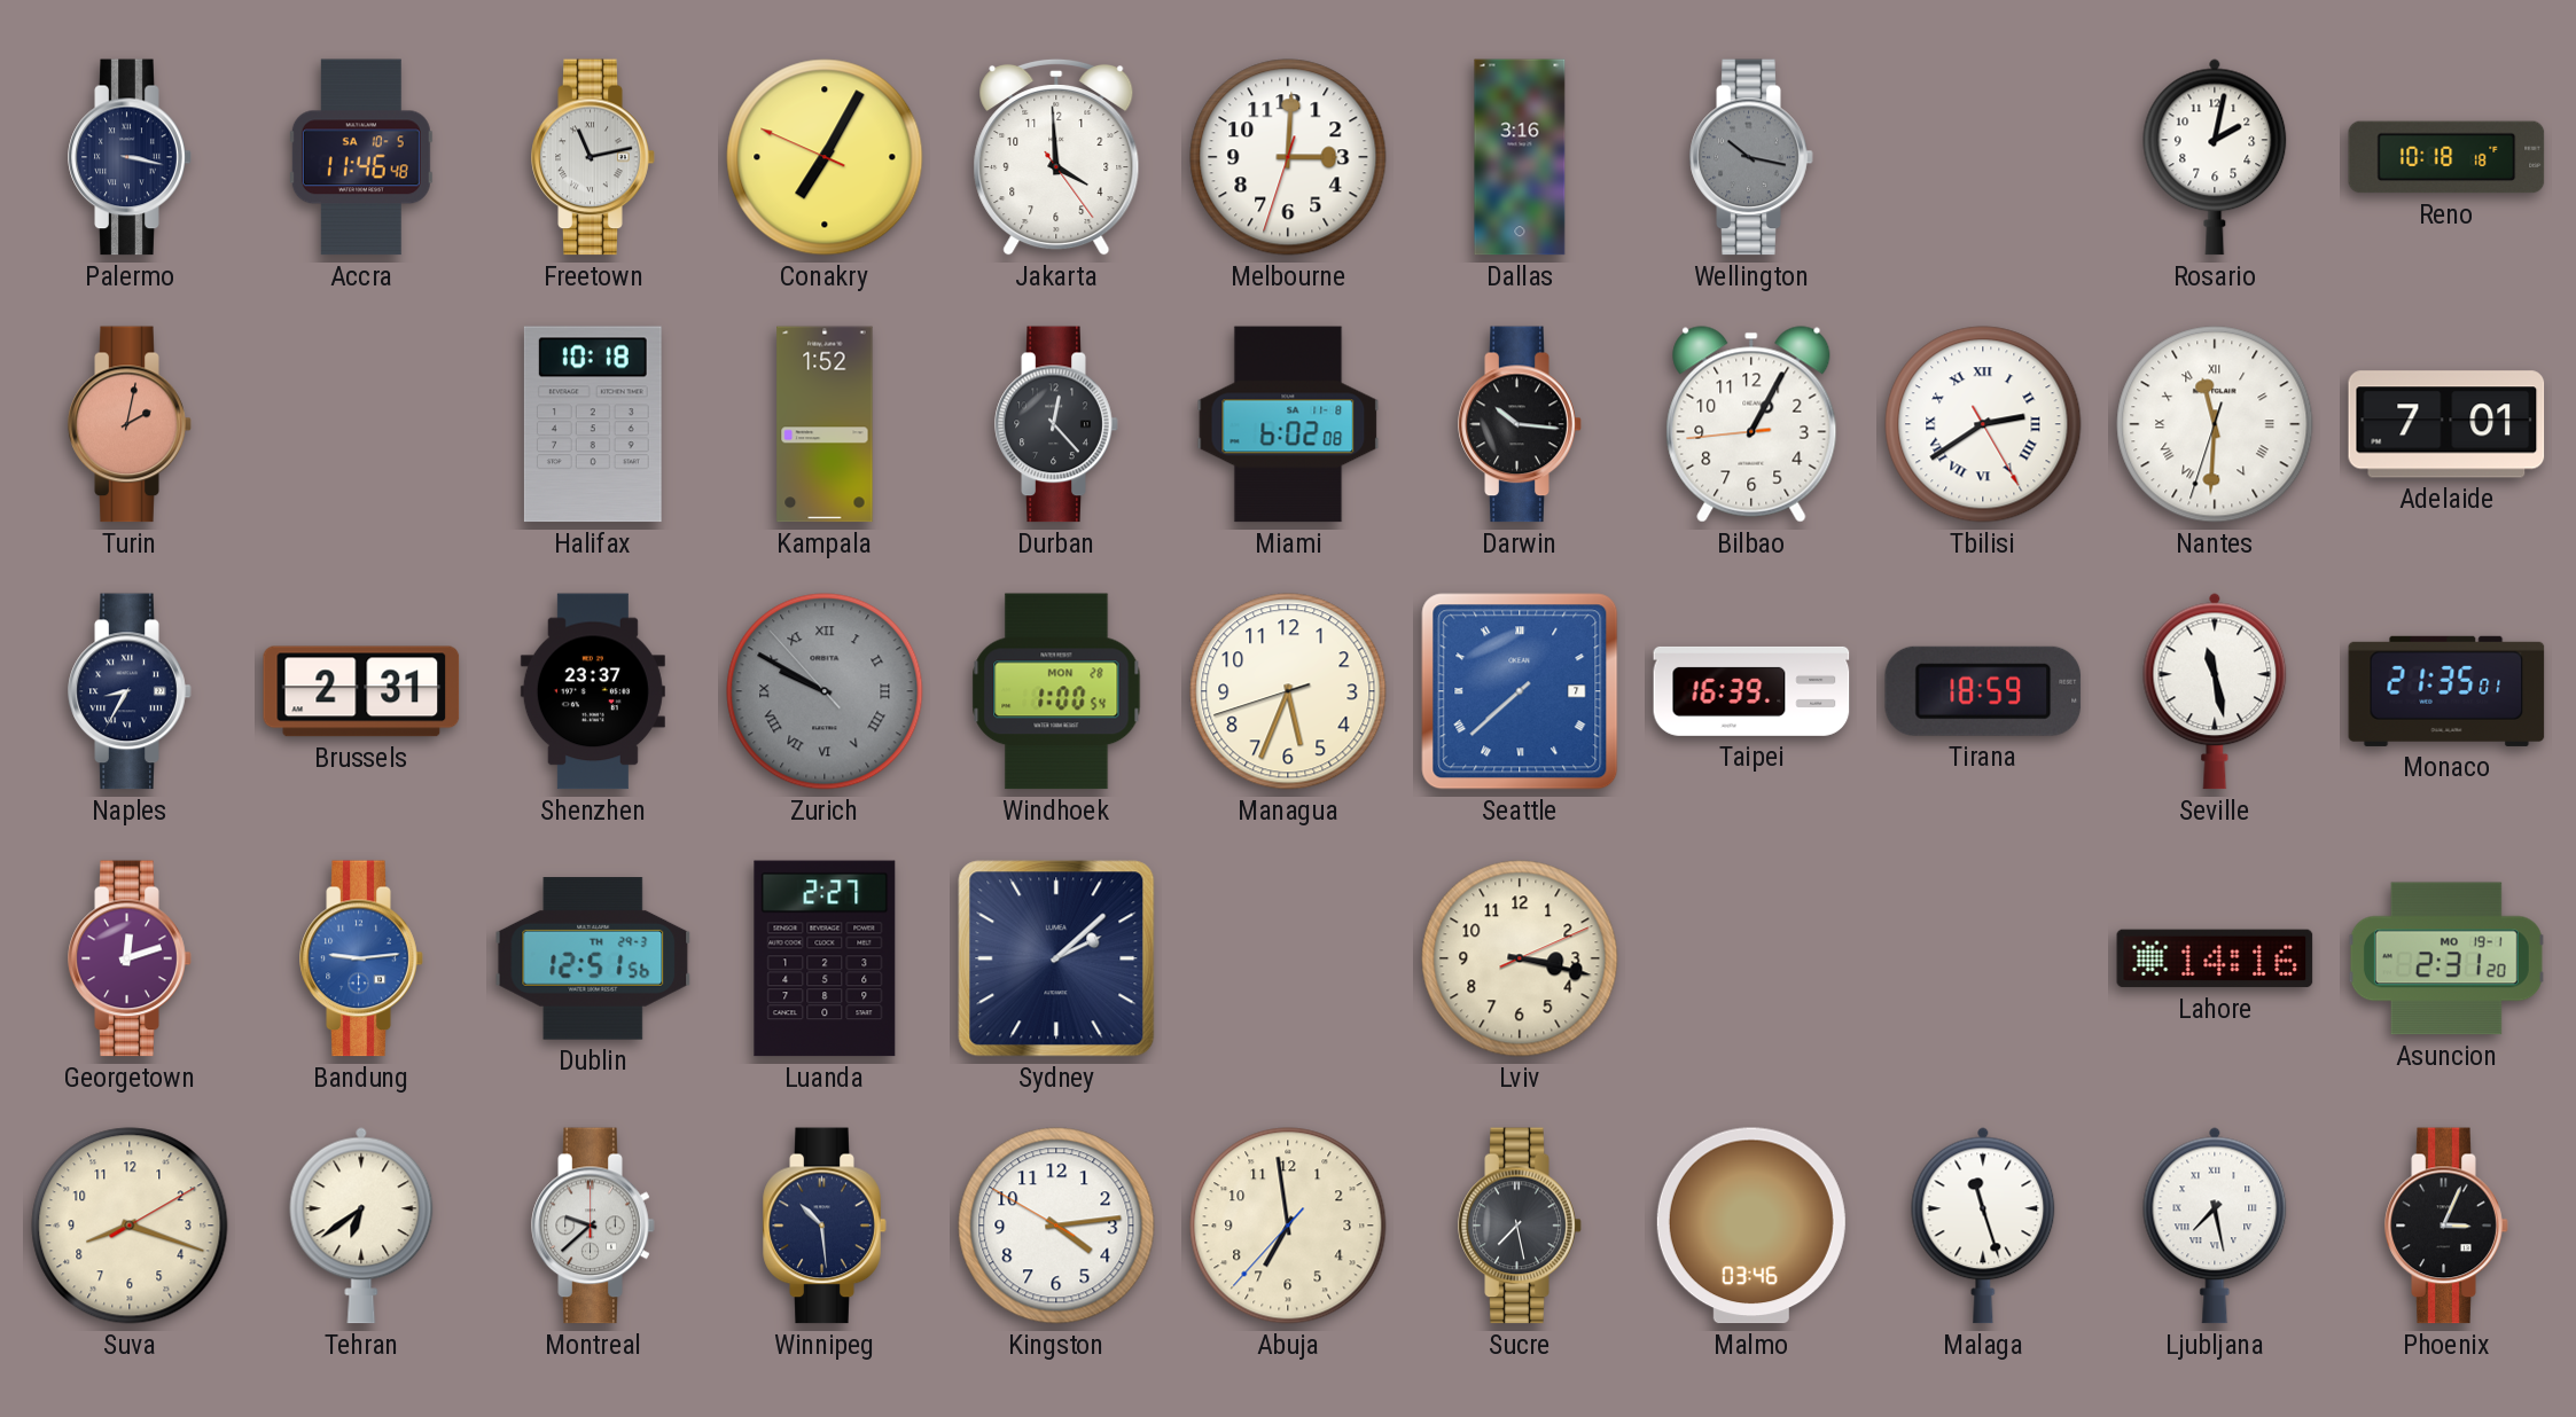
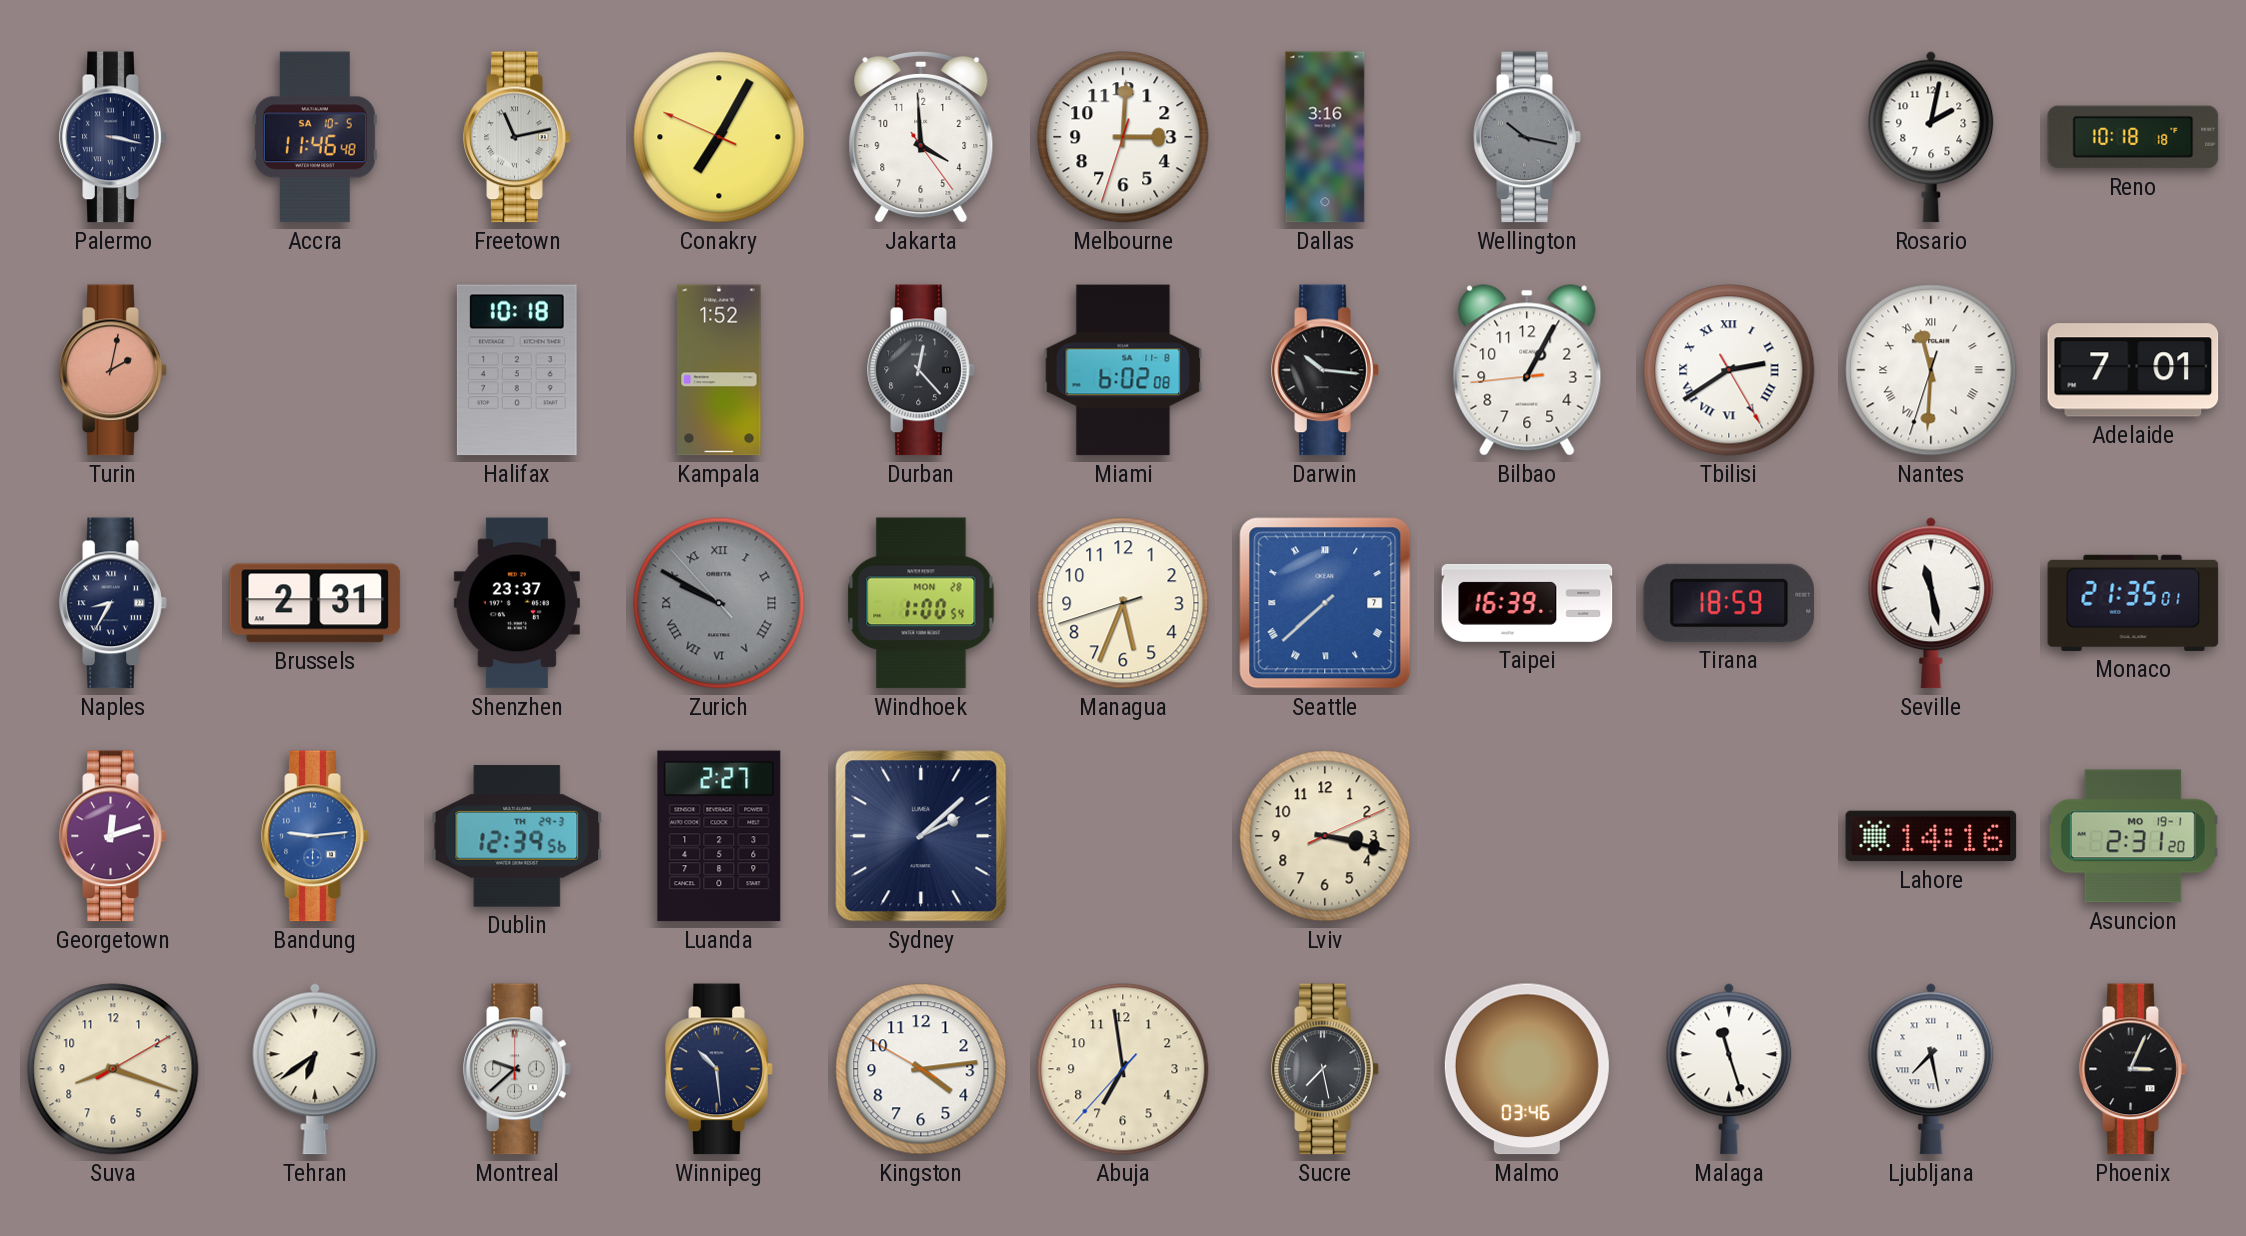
Dublin: 12:51 -> 12:39 (517, 836)
